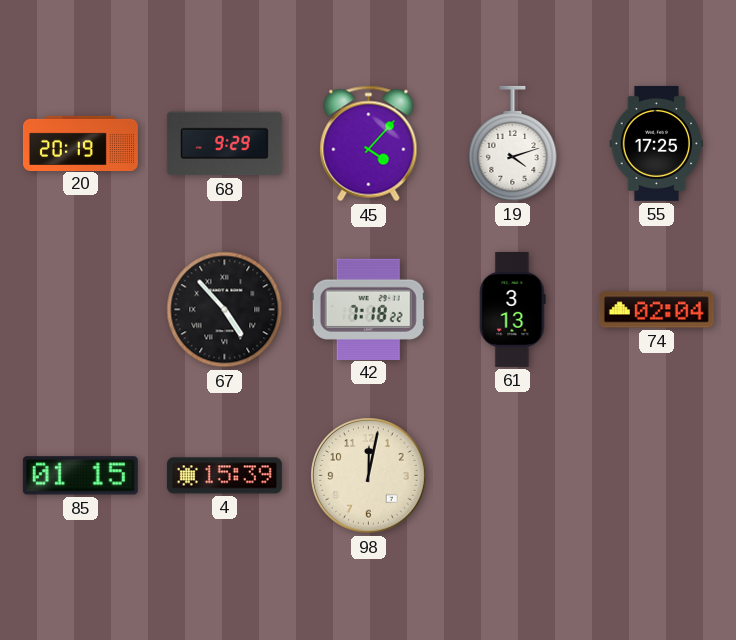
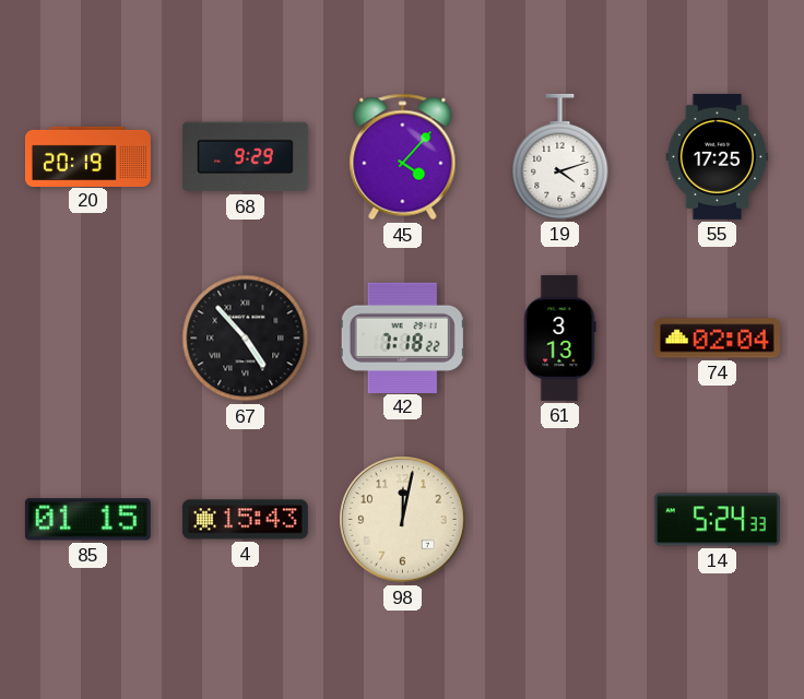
4: 15:39 -> 15:43 (245, 520)
14: none -> 5:24 (717, 520)
